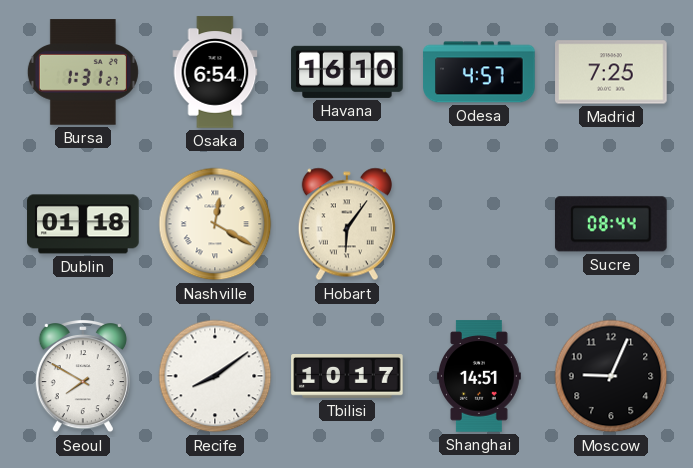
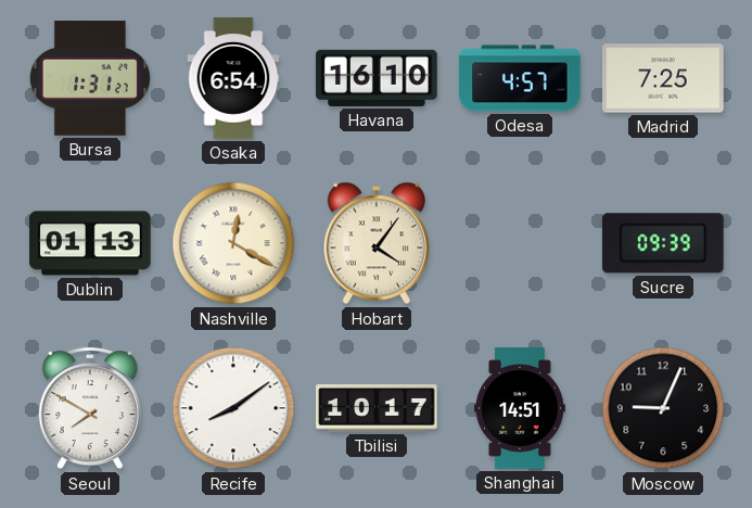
Dublin: 01:18 -> 01:13 (90, 243)
Hobart: 6:06 -> 4:06 (377, 243)
Sucre: 08:44 -> 09:39 (663, 243)
